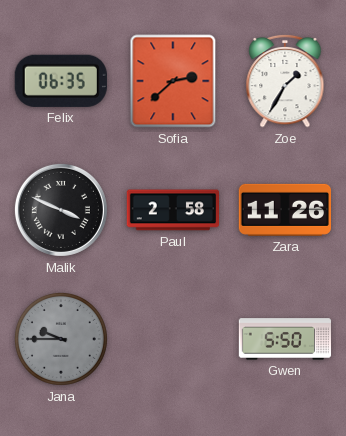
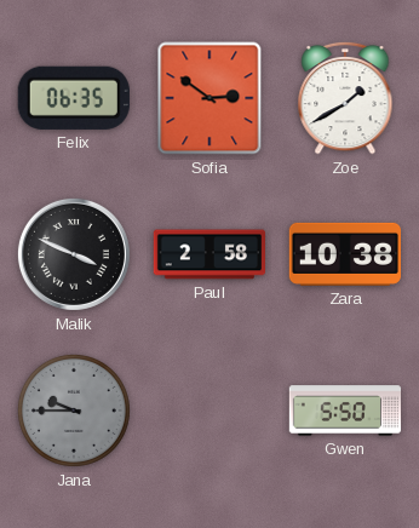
Sofia: 2:38 -> 2:51 (209, 98)
Zoe: 1:35 -> 1:40 (345, 98)
Zara: 11:26 -> 10:38 (344, 254)
